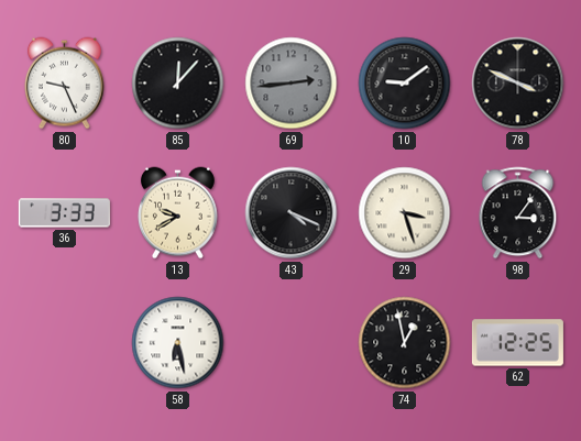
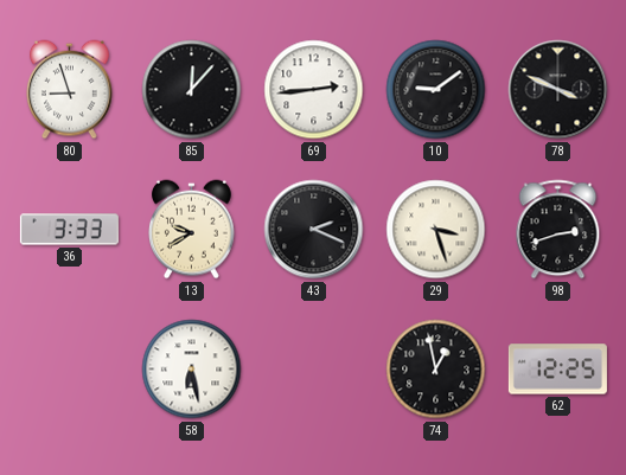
80: 9:26 -> 8:57 (70, 90)
69 dial: grey -> white (314, 90)
43: 4:19 -> 2:19 (314, 230)
98: 3:06 -> 2:42 (558, 230)
